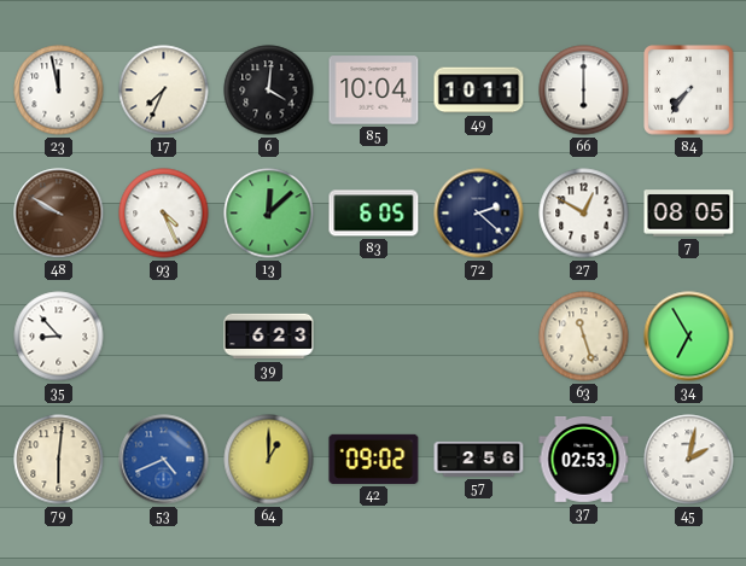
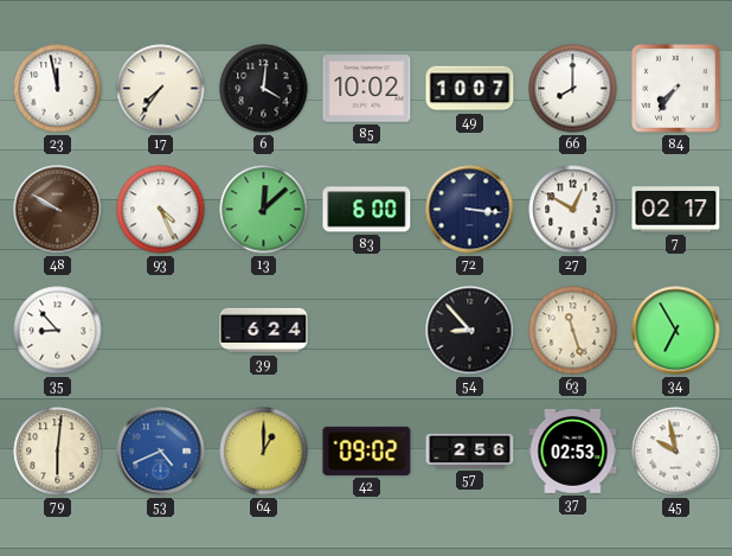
17: 7:34 -> 7:36 (161, 89)
85: 10:04 -> 10:02 (367, 89)
49: 10:11 -> 10:07 (470, 89)
66: 6:00 -> 8:00 (573, 89)
83: 6:05 -> 6:00 (367, 210)
72: 2:22 -> 3:16 (470, 210)
7: 08:05 -> 02:17 (676, 210)
39: 6:23 -> 6:24 (264, 331)
54: none -> 8:53 (470, 331)
45: 2:02 -> 9:58 (676, 452)
